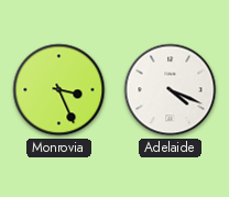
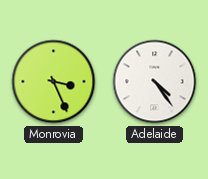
Adelaide: 4:19 -> 4:24 (155, 82)
